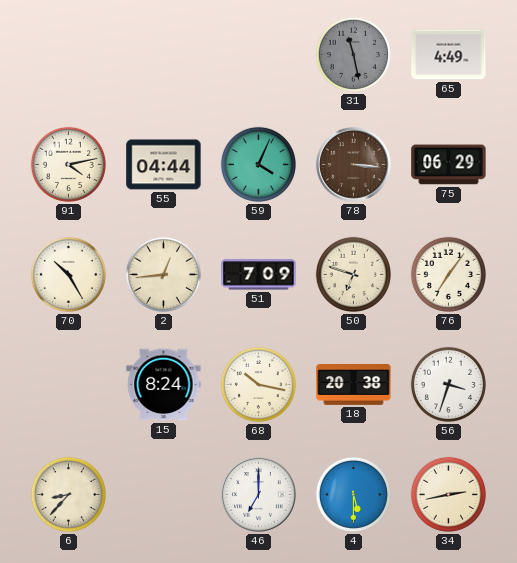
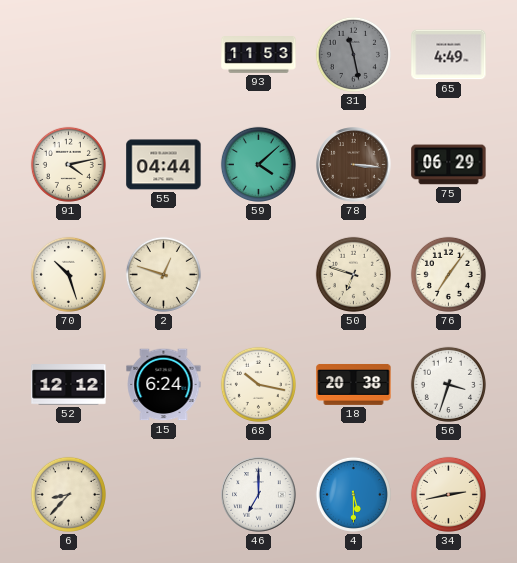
93: none -> 11:53 (259, 55)
59: 4:04 -> 4:08 (258, 164)
70: 10:25 -> 10:27 (68, 274)
2: 12:44 -> 12:48 (163, 274)
51: 7:09 -> none (259, 275)
52: none -> 12:12 (69, 385)
15: 8:24 -> 6:24 (164, 385)
